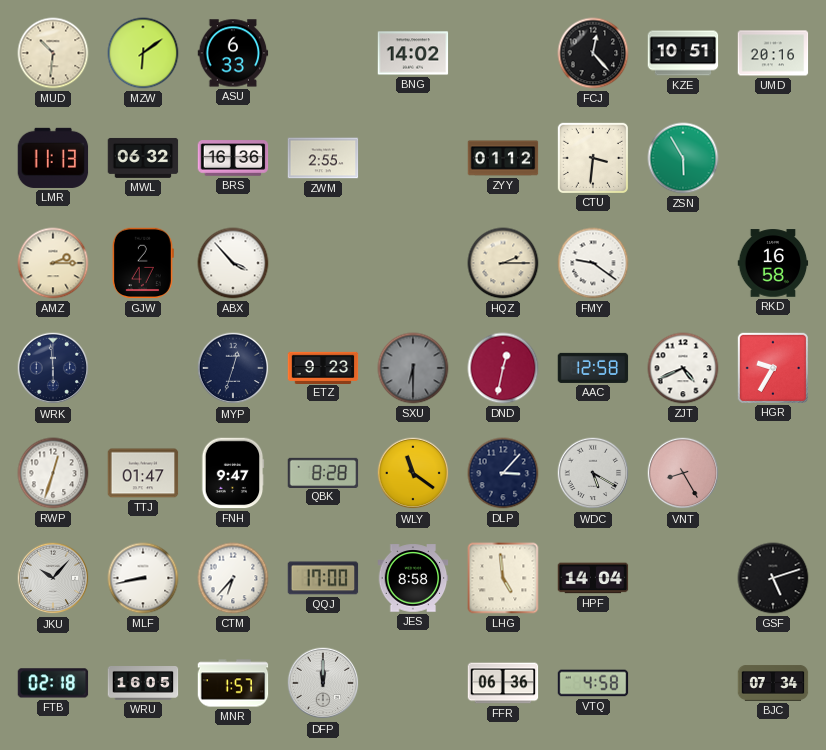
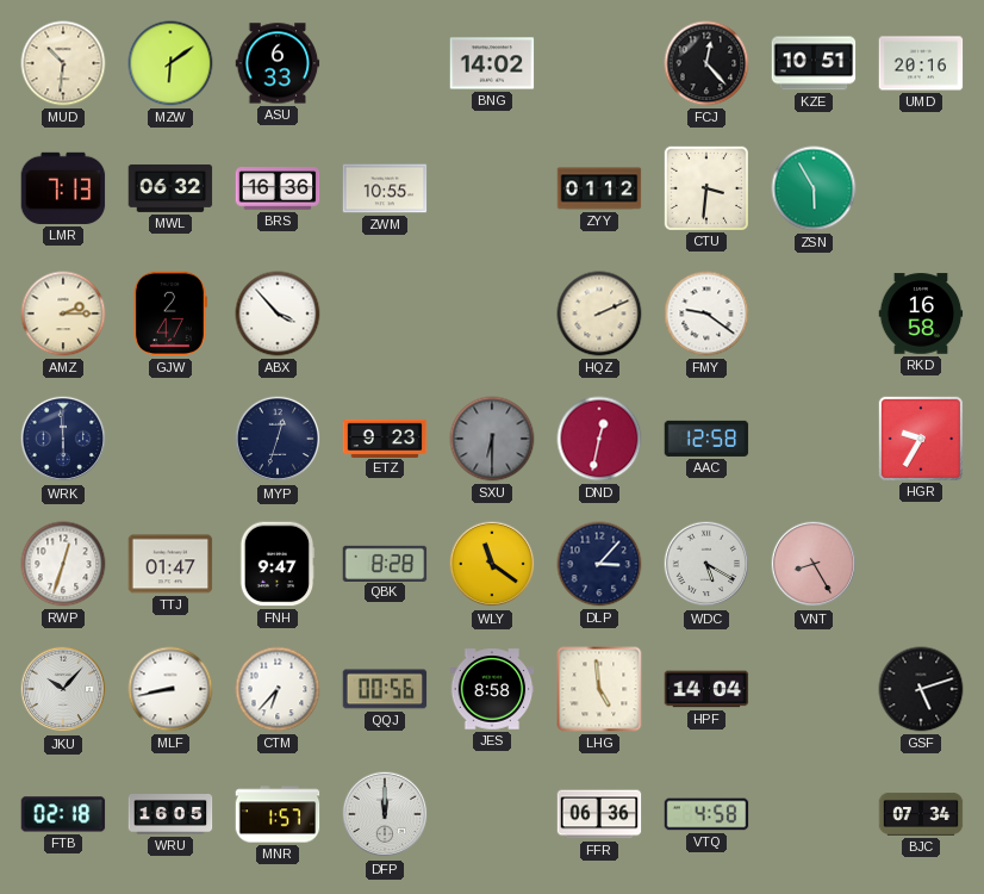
LMR: 11:13 -> 7:13 (63, 188)
ZWM: 2:55 -> 10:55 (385, 188)
HQZ: 2:15 -> 2:11 (599, 313)
ZJT: 4:41 -> none (683, 368)
QQJ: 17:00 -> 00:56 (385, 689)
